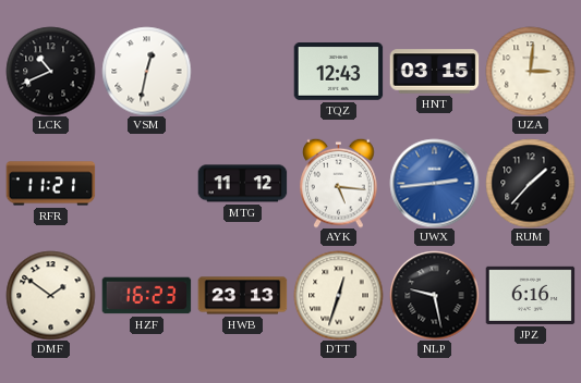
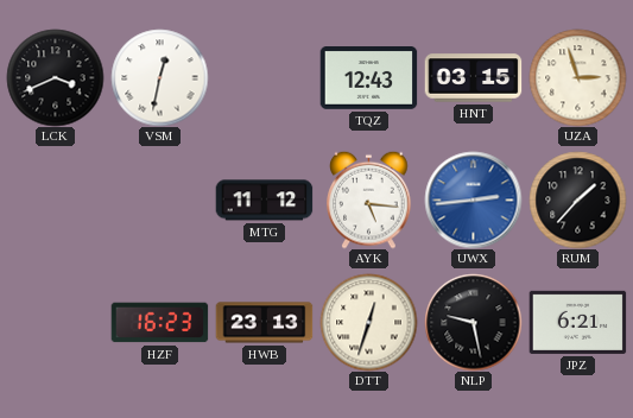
LCK: 10:41 -> 3:41 (55, 77)
UZA: 3:01 -> 2:57 (577, 77)
RFR: 11:21 -> none (50, 184)
DMF: 1:51 -> none (50, 295)
JPZ: 6:16 -> 6:21 (577, 322)
